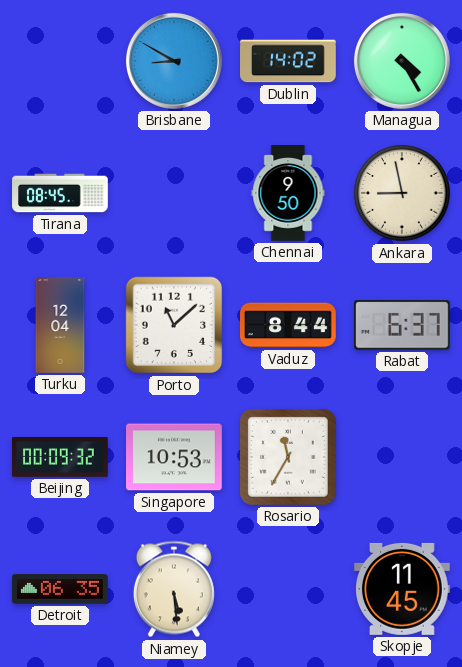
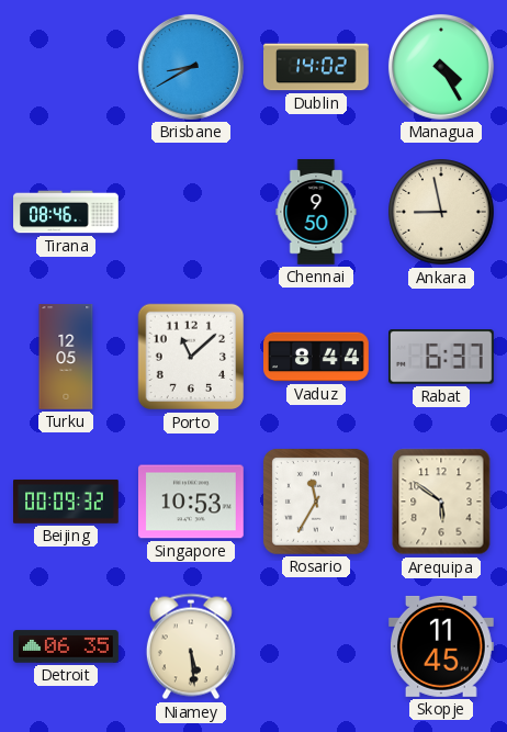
Brisbane: 8:50 -> 8:40 (191, 67)
Tirana: 08:45 -> 08:46 (66, 212)
Turku: 12:04 -> 12:05 (66, 357)
Arequipa: none -> 5:51 (441, 502)
